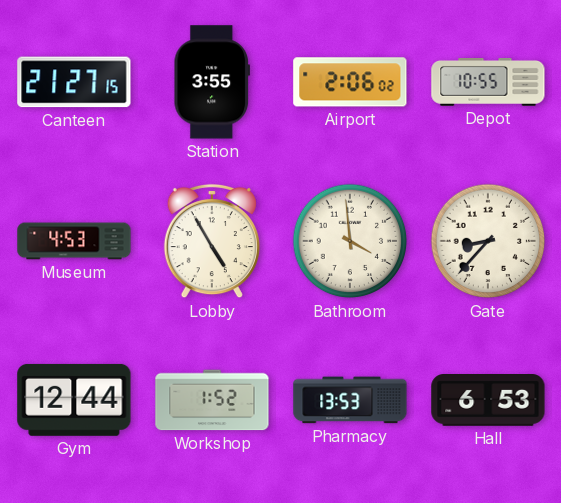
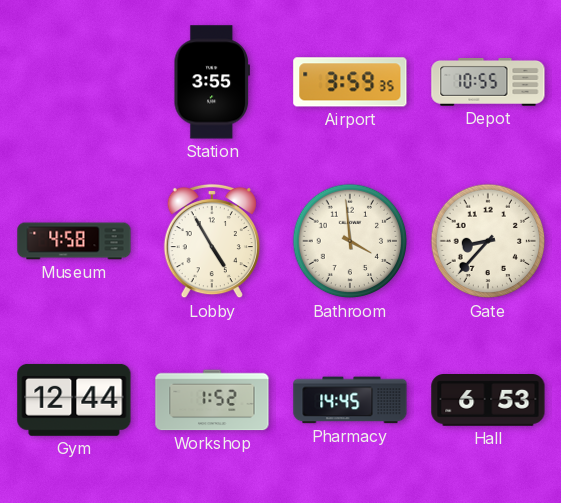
Canteen: 21:27 -> none (74, 82)
Airport: 2:06 -> 3:59 (350, 82)
Museum: 4:53 -> 4:58 (74, 241)
Pharmacy: 13:53 -> 14:45 (350, 400)
